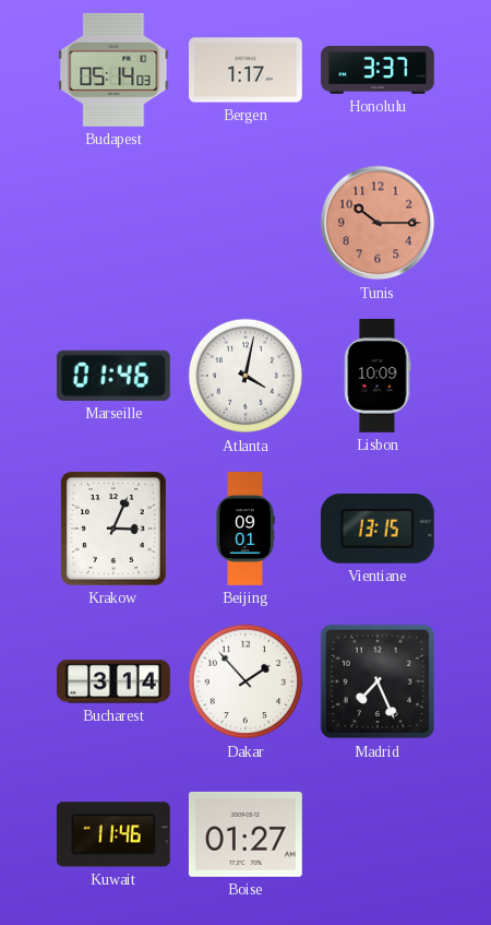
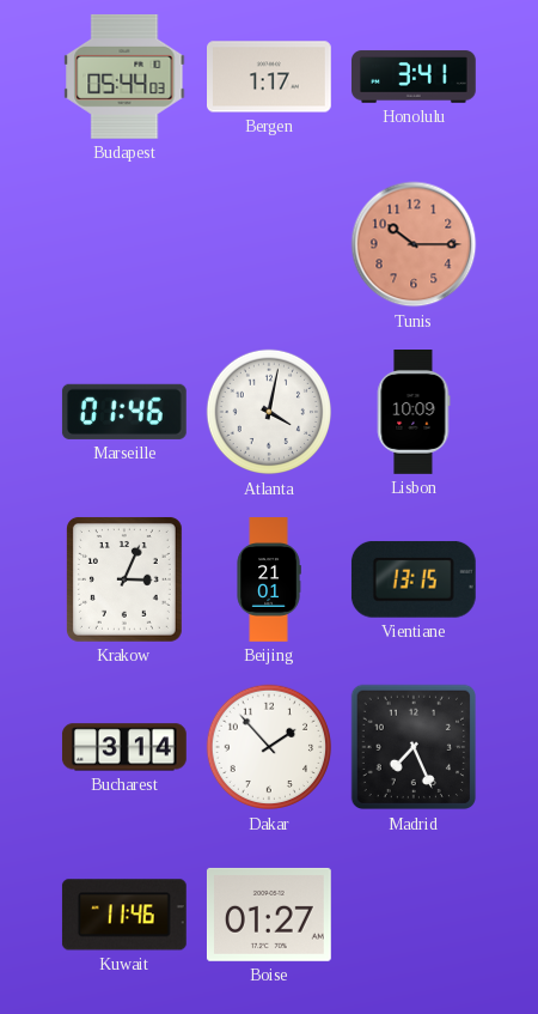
Budapest: 05:14 -> 05:44 (124, 77)
Honolulu: 3:37 -> 3:41 (415, 77)
Beijing: 09:01 -> 21:01 (269, 579)
